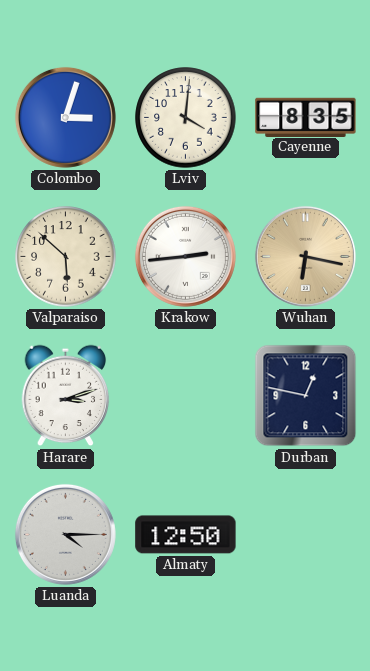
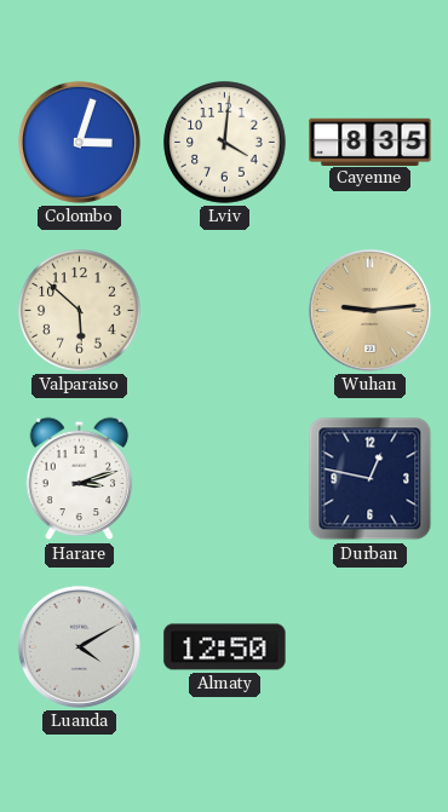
Krakow: 2:44 -> none (185, 256)
Wuhan: 6:17 -> 9:14 (369, 310)
Luanda: 4:15 -> 4:10 (79, 646)
